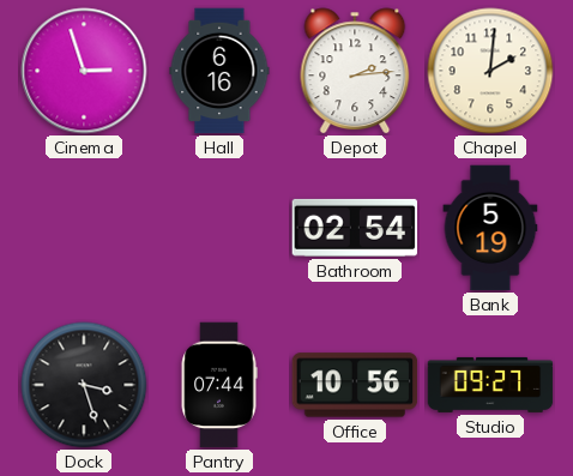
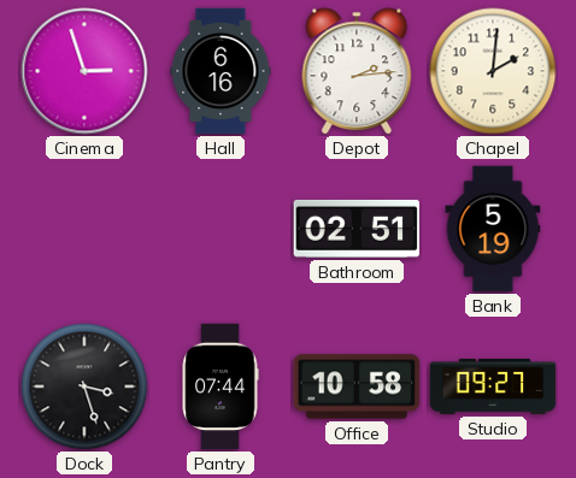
Bathroom: 02:54 -> 02:51 (357, 229)
Office: 10:56 -> 10:58 (357, 386)
